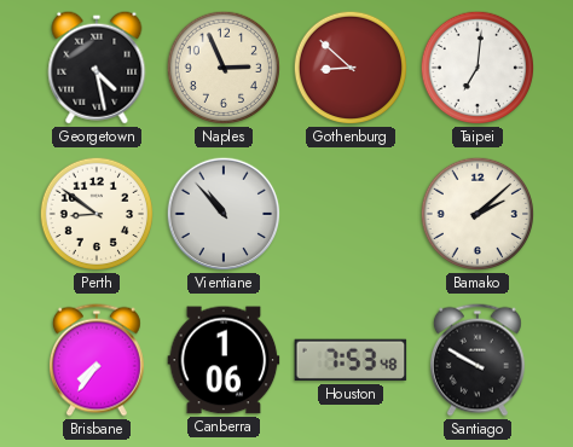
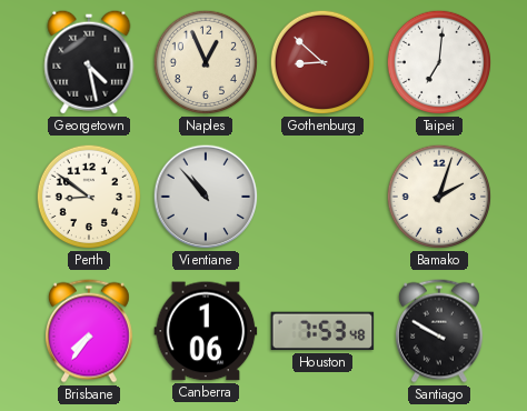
Naples: 2:56 -> 12:56 (206, 62)
Bamako: 2:08 -> 2:03 (439, 197)
